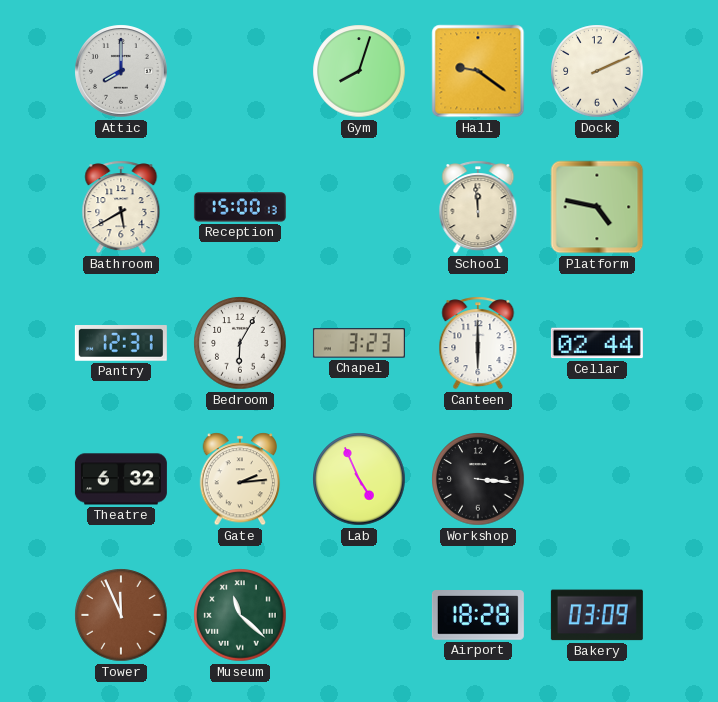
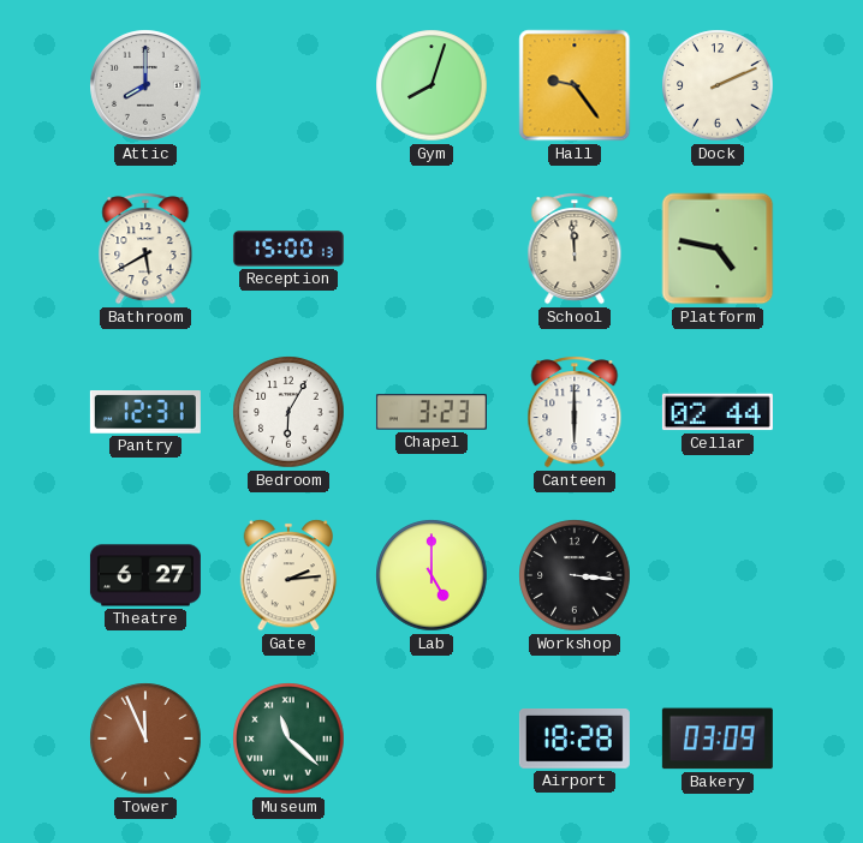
Hall: 9:21 -> 9:24 (575, 85)
Theatre: 6:32 -> 6:27 (145, 575)
Lab: 4:56 -> 5:00 (431, 575)
